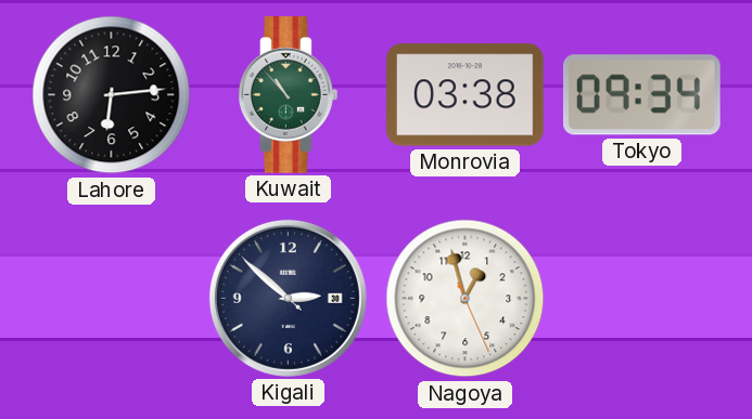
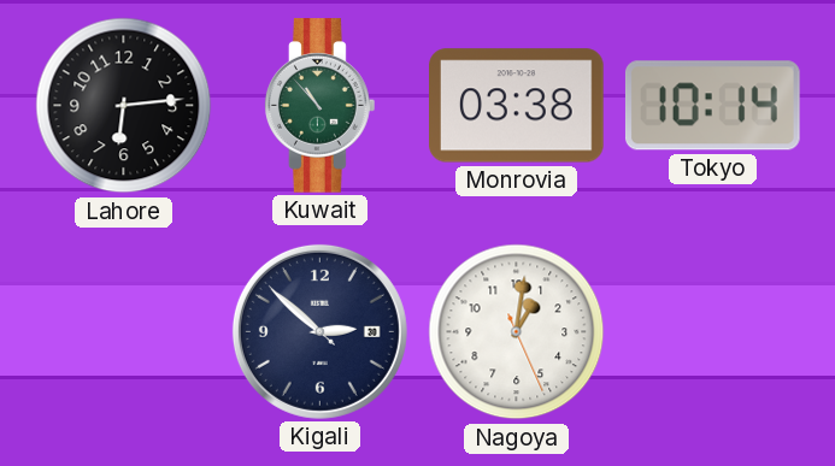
Tokyo: 09:34 -> 10:14 (712, 106)
Nagoya: 12:57 -> 1:01 (517, 332)
